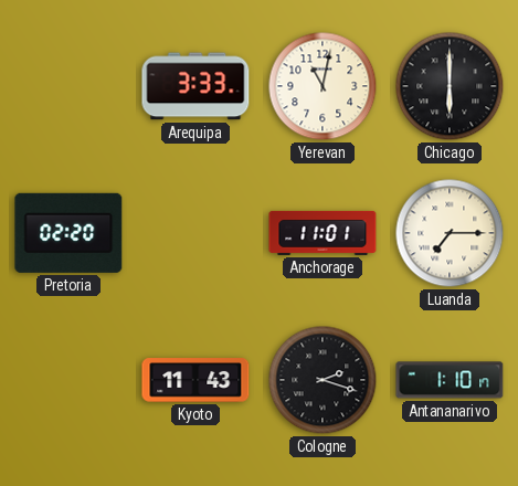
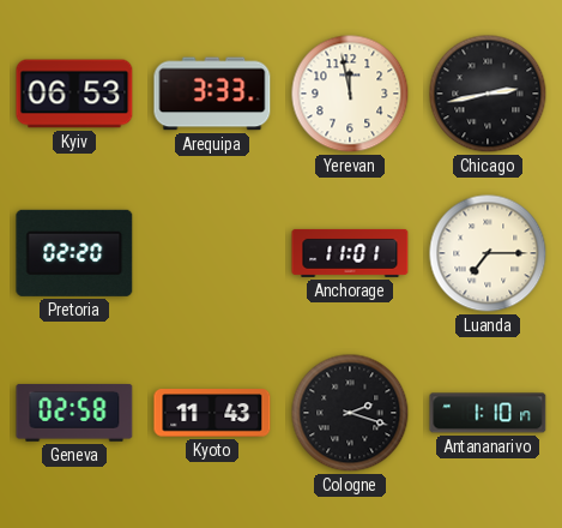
Kyiv: none -> 06:53 (74, 94)
Yerevan: 11:02 -> 11:58 (350, 94)
Chicago: 6:00 -> 2:43 (488, 94)
Geneva: none -> 02:58 (74, 413)
